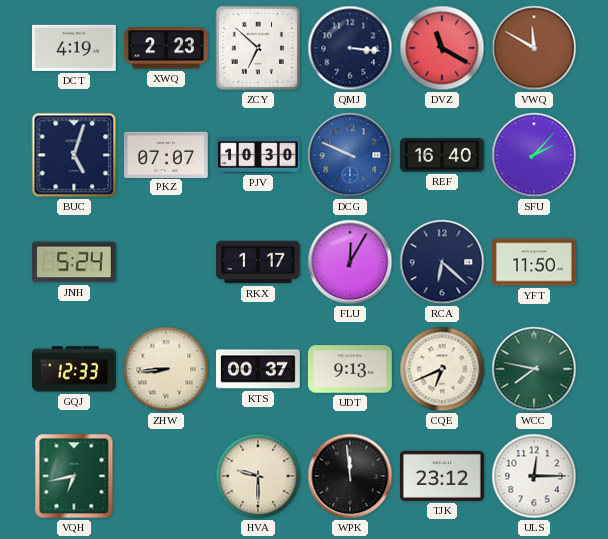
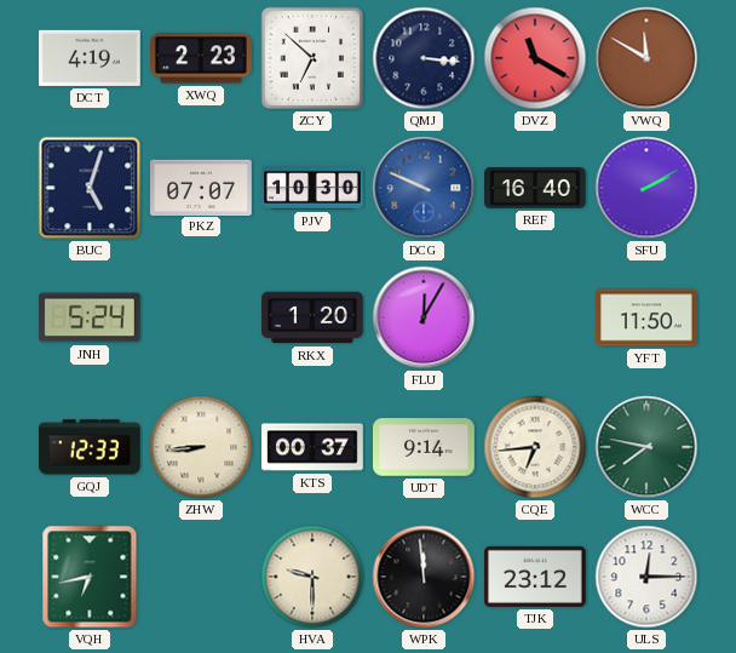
SFU: 2:07 -> 2:10 (646, 188)
RKX: 1:17 -> 1:20 (314, 317)
RCA: 6:22 -> none (442, 262)
UDT: 9:13 -> 9:14 (425, 447)
CQE: 6:41 -> 6:44 (535, 447)
